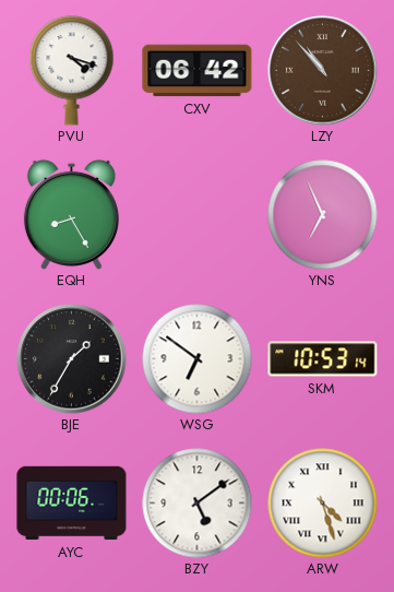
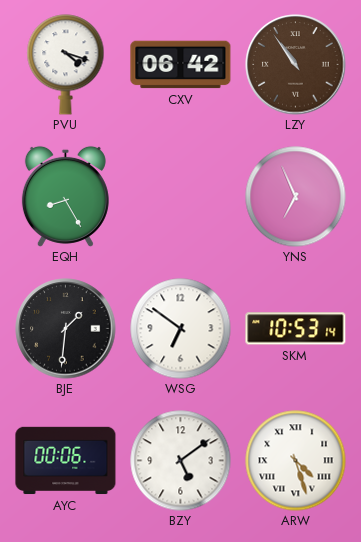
LZY: 10:53 -> 10:54 (296, 65)
BJE: 1:35 -> 1:31 (66, 329)
